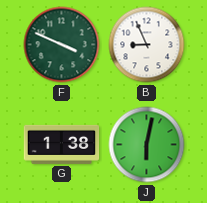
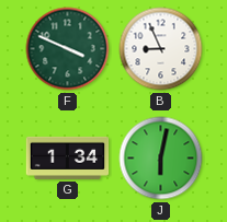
G: 1:38 -> 1:34 (68, 157)
